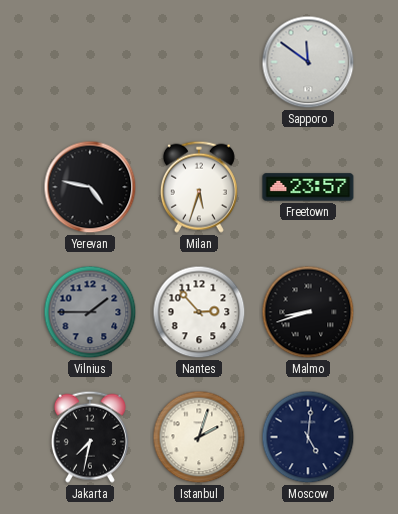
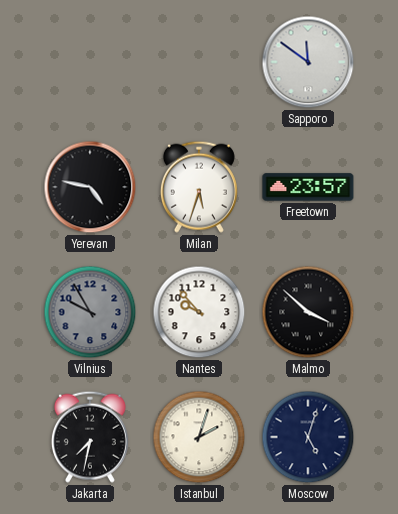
Vilnius: 1:45 -> 9:55 (90, 312)
Nantes: 2:53 -> 9:53 (199, 312)
Malmo: 8:42 -> 3:52 (308, 312)
Moscow: 5:01 -> 5:03 (308, 437)
